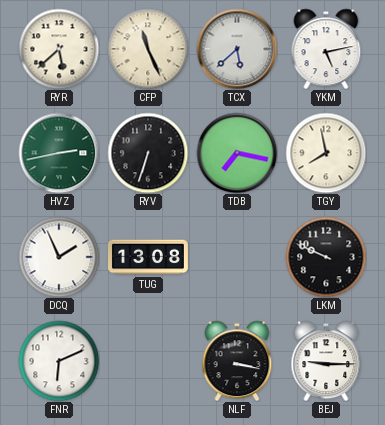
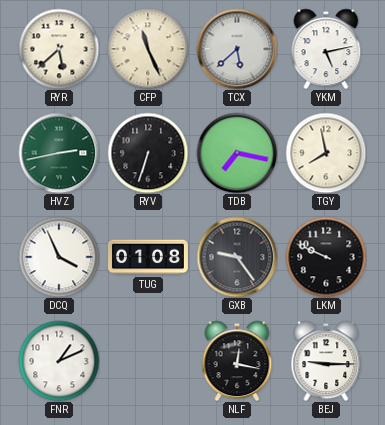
DCQ: 1:56 -> 3:56 (59, 257)
TUG: 13:08 -> 01:08 (149, 257)
GXB: none -> 9:24 (237, 257)
FNR: 6:11 -> 1:11 (59, 361)
NLF: 3:17 -> 12:17 (237, 361)
